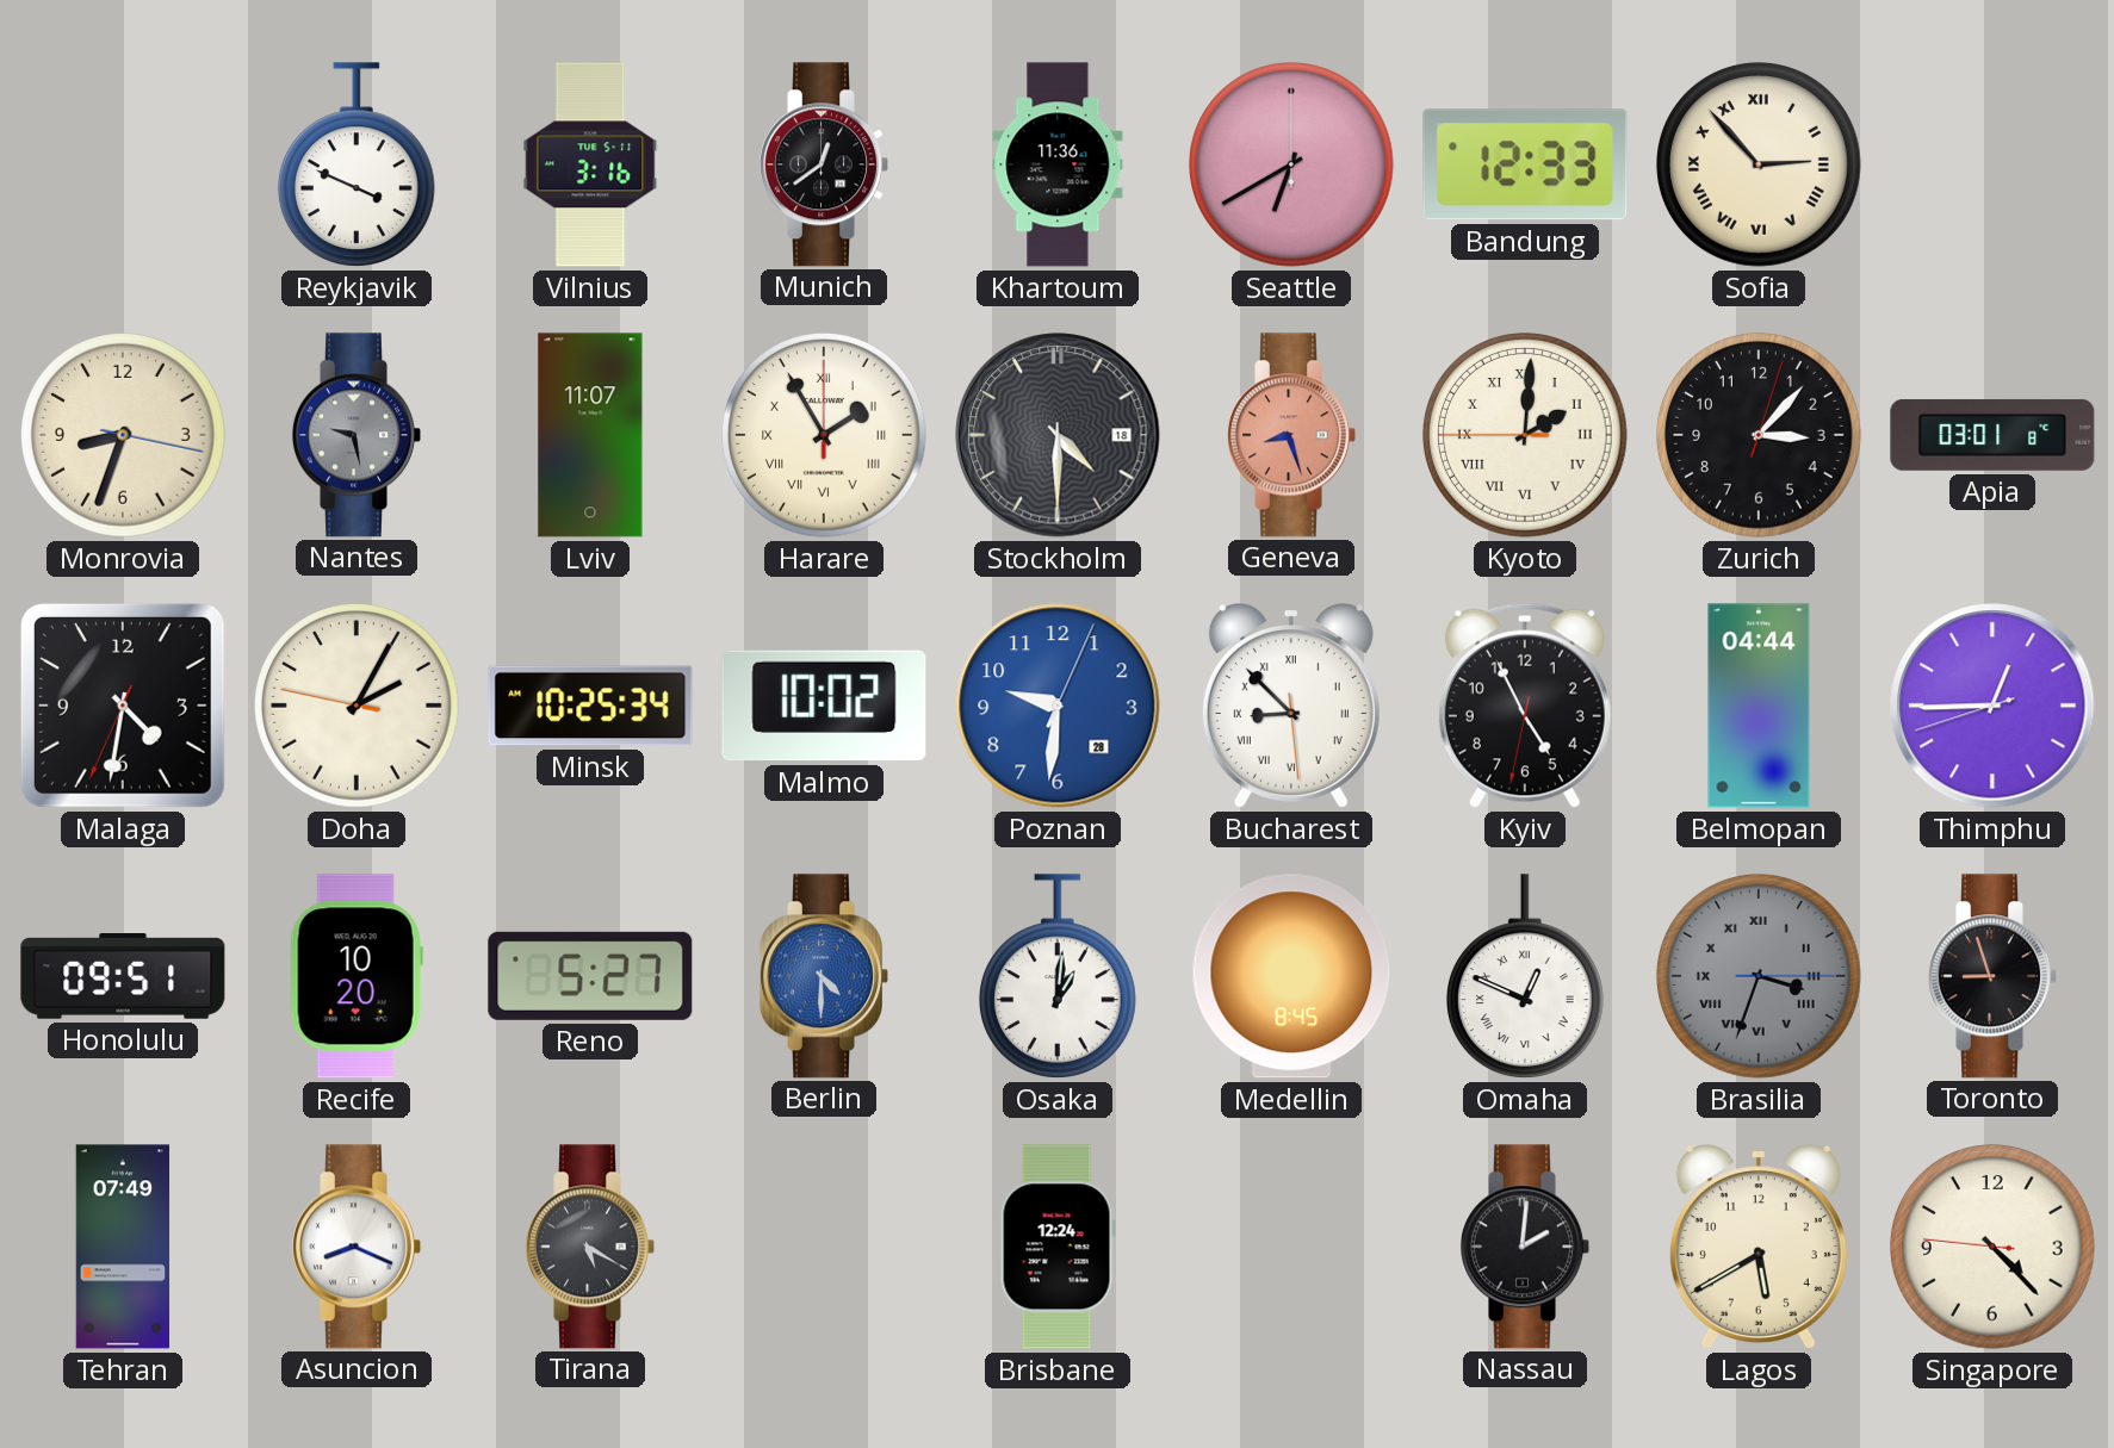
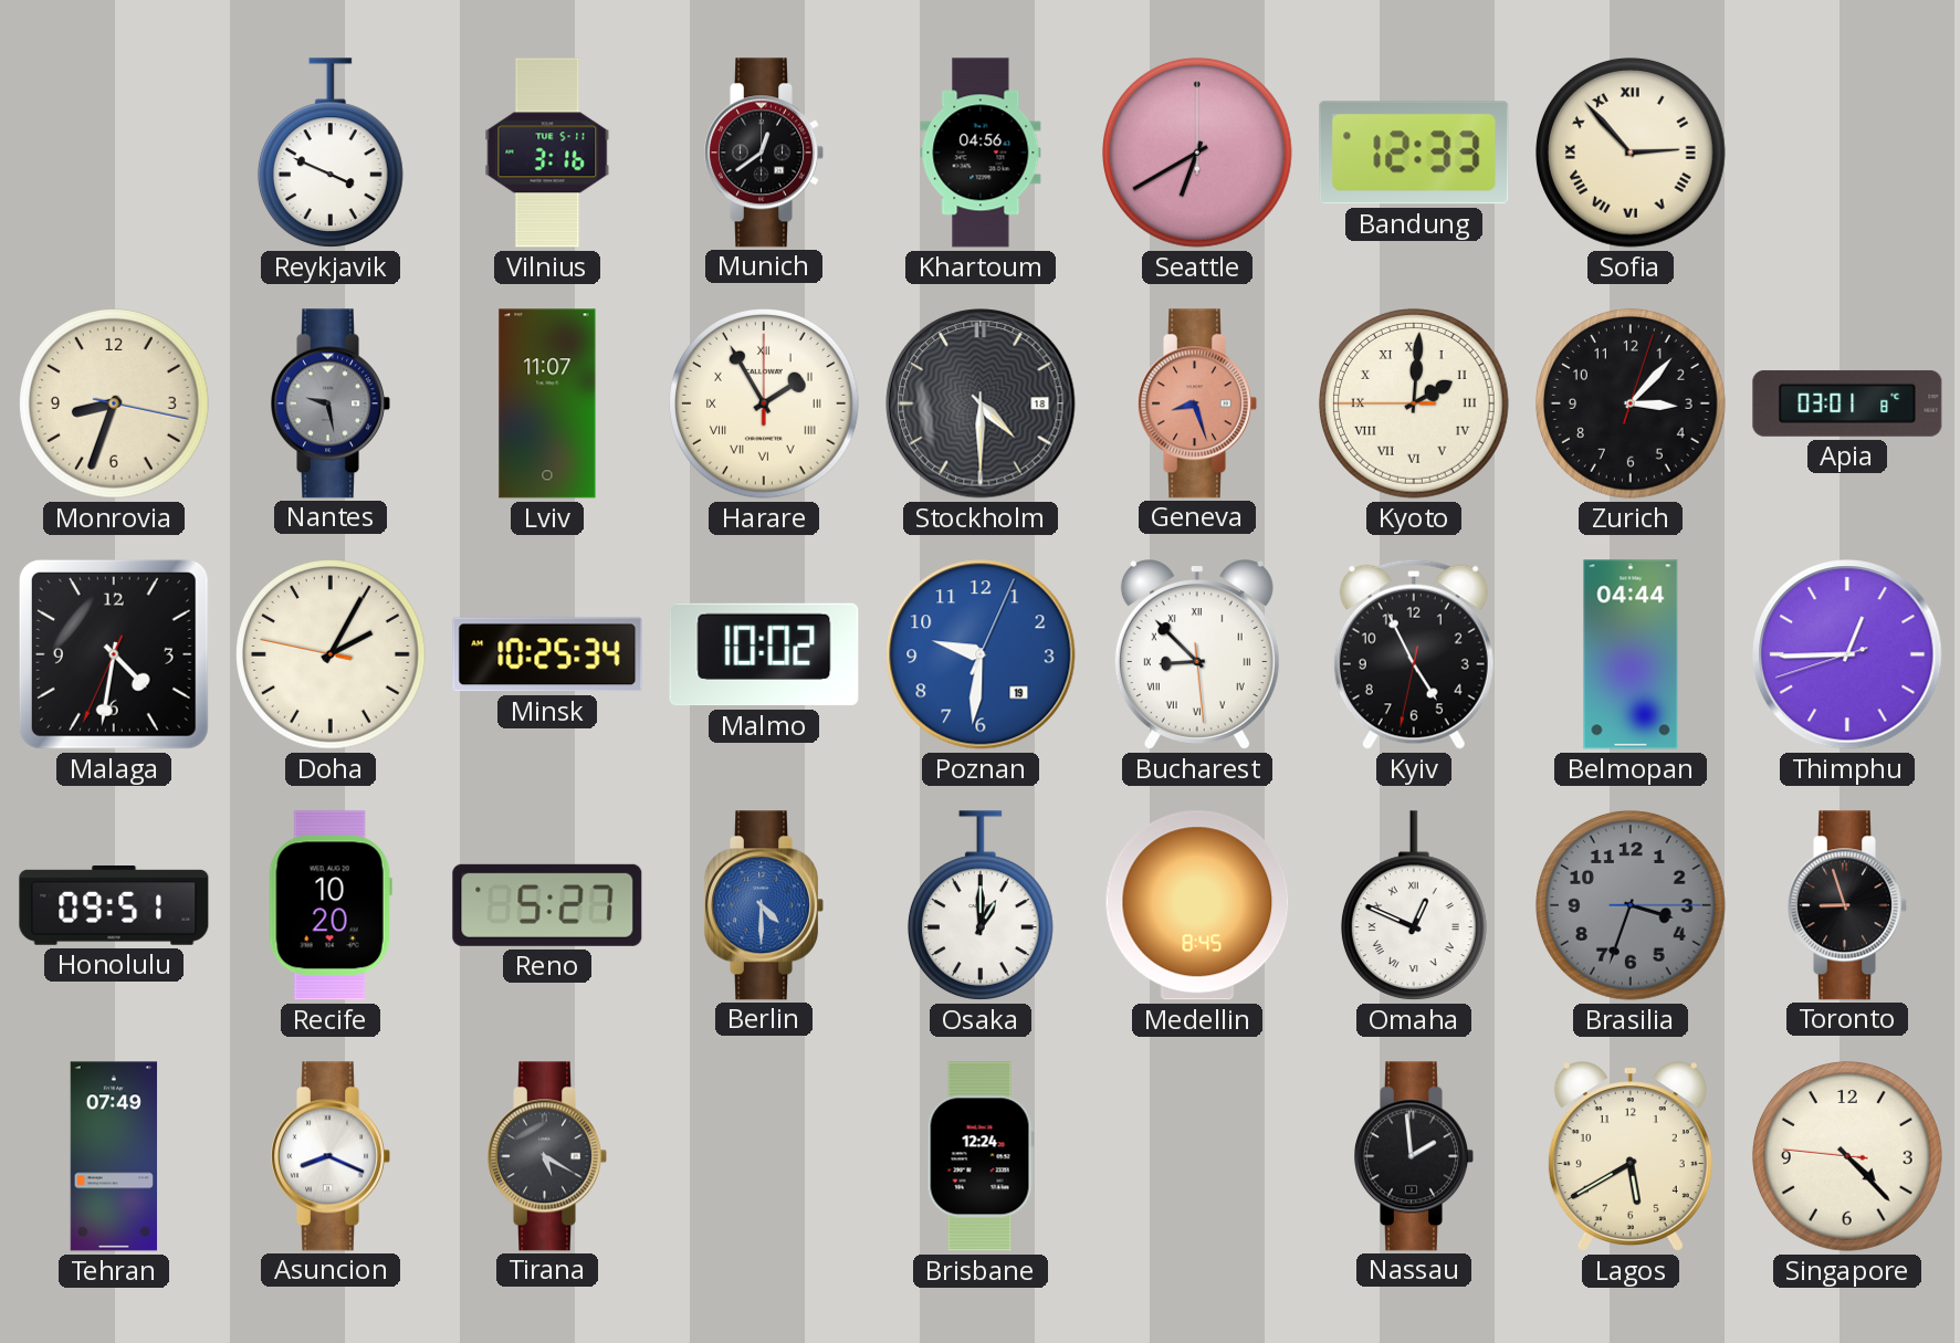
Khartoum: 11:36 -> 04:56 (981, 153)
Poznan date: 28 -> 19 (981, 654)
Osaka: 1:01 -> 1:00 (981, 905)
Brasilia numerals: Roman -> Arabic (1632, 906)
Nassau: 2:01 -> 1:59 (1414, 1156)
